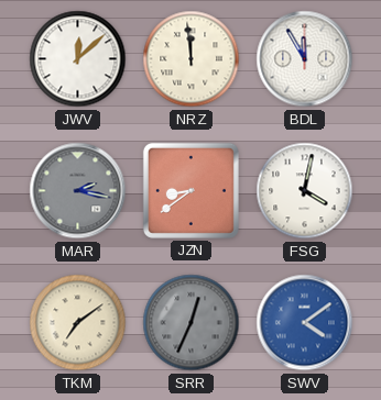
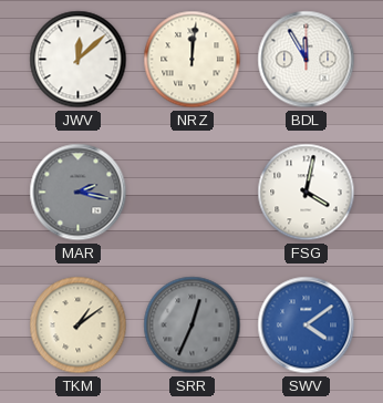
NRZ: 11:59 -> 12:01 (193, 60)
JZN: 8:39 -> none (190, 190)
TKM: 7:09 -> 1:09 (79, 325)
